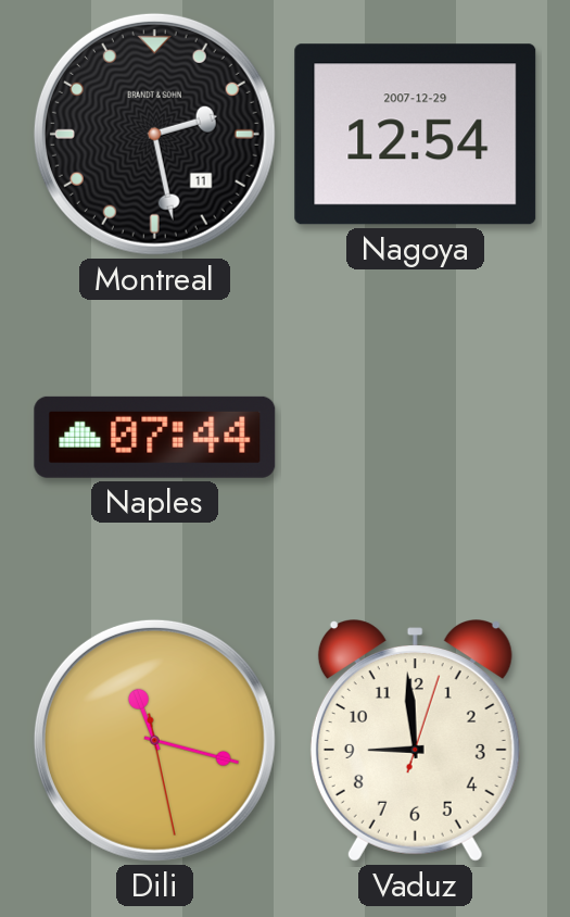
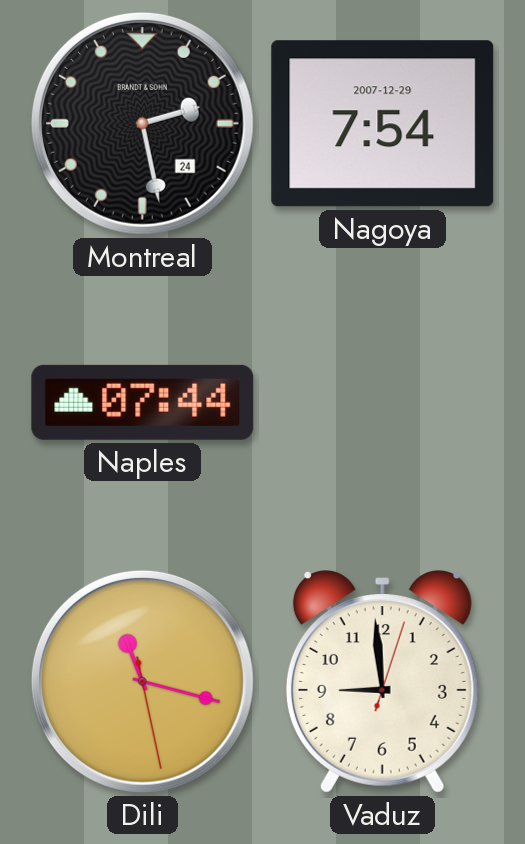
Montreal date: 11 -> 24 (142, 123)
Nagoya: 12:54 -> 7:54 (383, 124)
